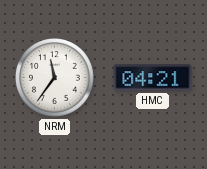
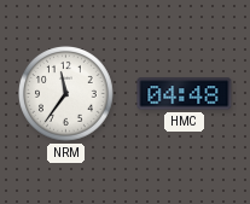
HMC: 04:21 -> 04:48 (185, 94)
